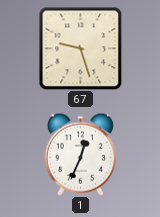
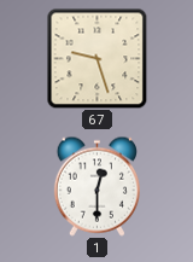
1: 12:34 -> 12:30 (96, 186)
